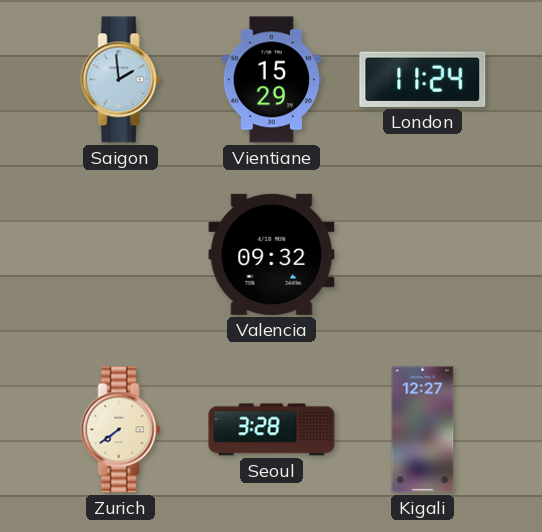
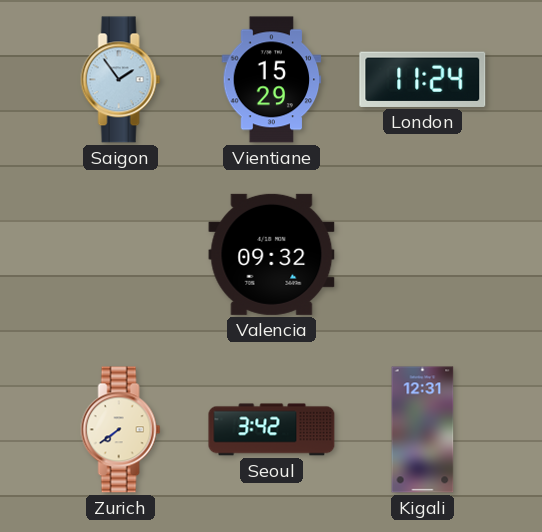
Saigon: 1:59 -> 1:54 (121, 80)
Seoul: 3:28 -> 3:42 (272, 430)
Kigali: 12:27 -> 12:31 (423, 430)
